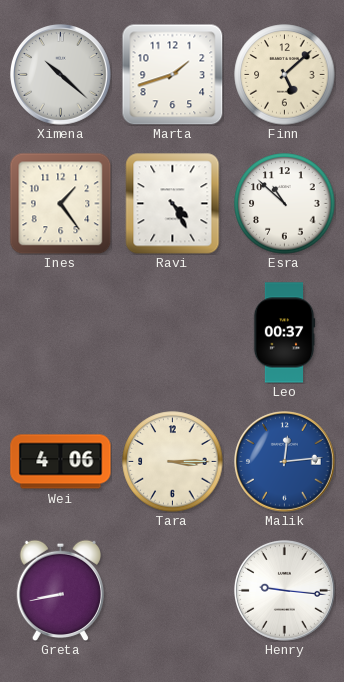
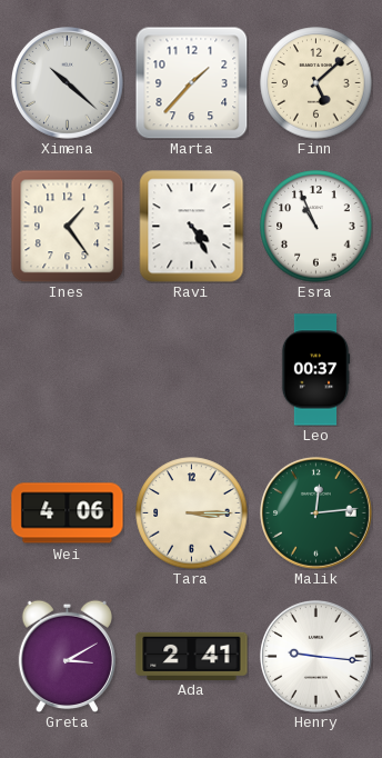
Marta: 1:42 -> 1:37 (191, 82)
Esra: 10:52 -> 10:56 (316, 227)
Malik dial: blue -> green (316, 513)
Greta: 8:43 -> 3:10 (67, 656)
Ada: none -> 2:41 (192, 656)
